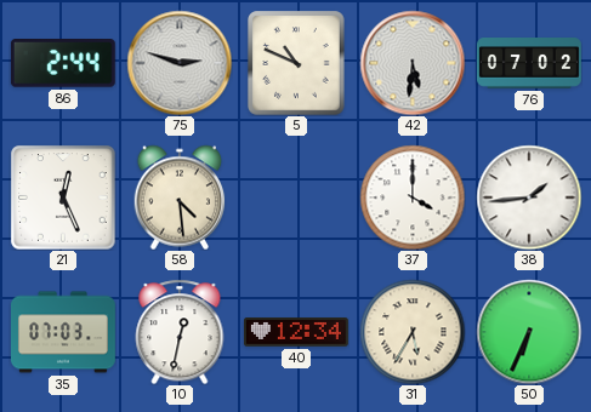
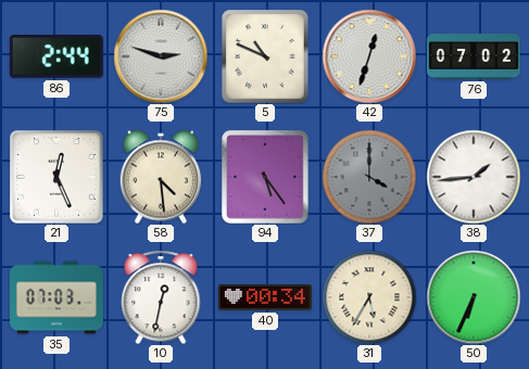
42: 5:31 -> 12:33 (369, 56)
94: none -> 5:24 (266, 177)
37 dial: white -> grey (369, 177)
40: 12:34 -> 00:34 (265, 297)
